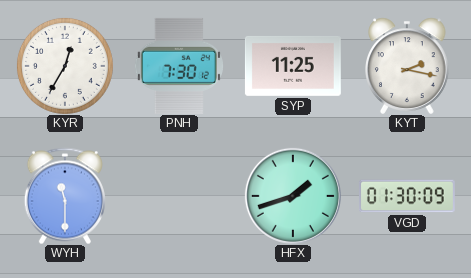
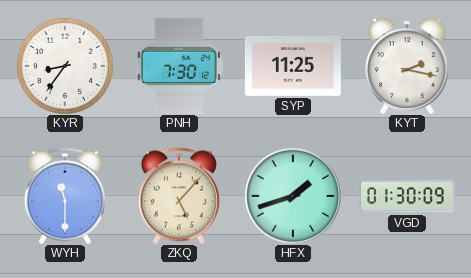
KYR: 12:35 -> 8:36 (65, 66)
ZKQ: none -> 5:07 (179, 196)
